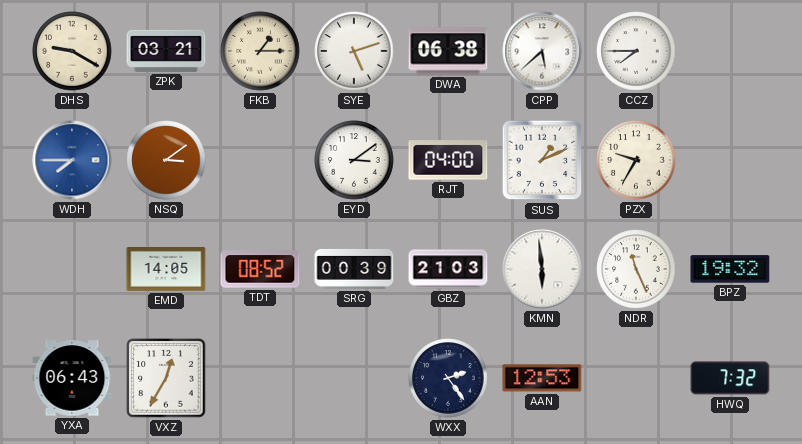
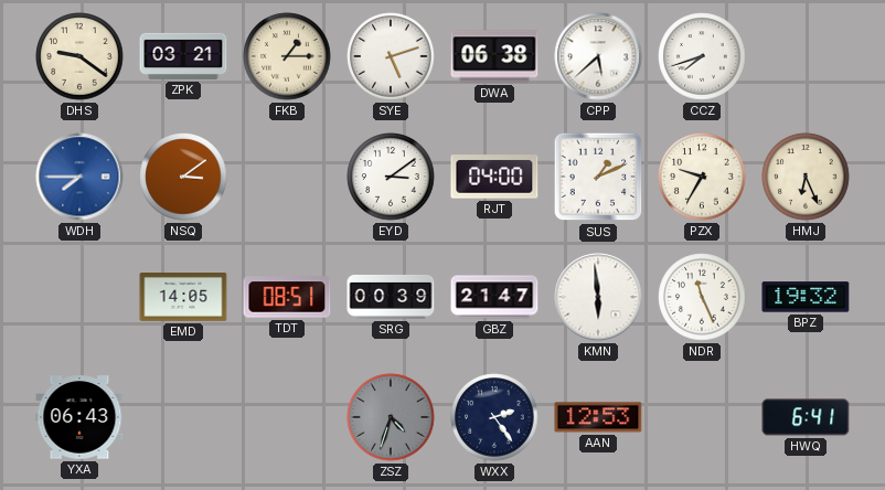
DHS: 9:20 -> 9:21 (79, 56)
CCZ: 7:45 -> 7:42 (702, 56)
HMJ: none -> 6:26 (806, 177)
TDT: 08:52 -> 08:51 (287, 297)
GBZ: 21:03 -> 21:47 (494, 297)
VXZ: 12:35 -> none (166, 378)
ZSZ: none -> 4:33 (391, 417)
HWQ: 7:32 -> 6:41 (806, 417)
